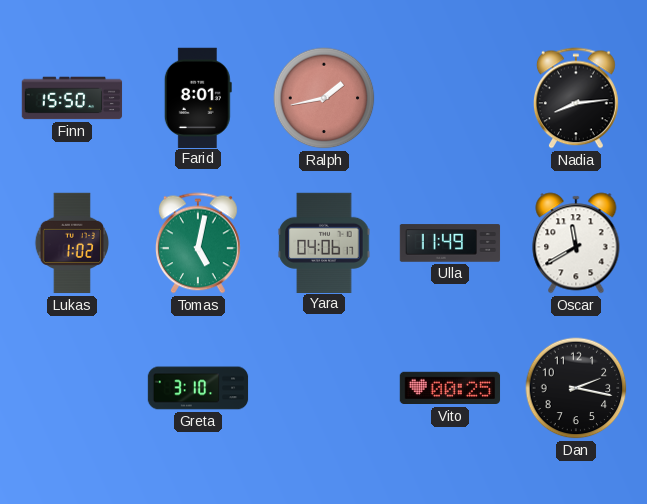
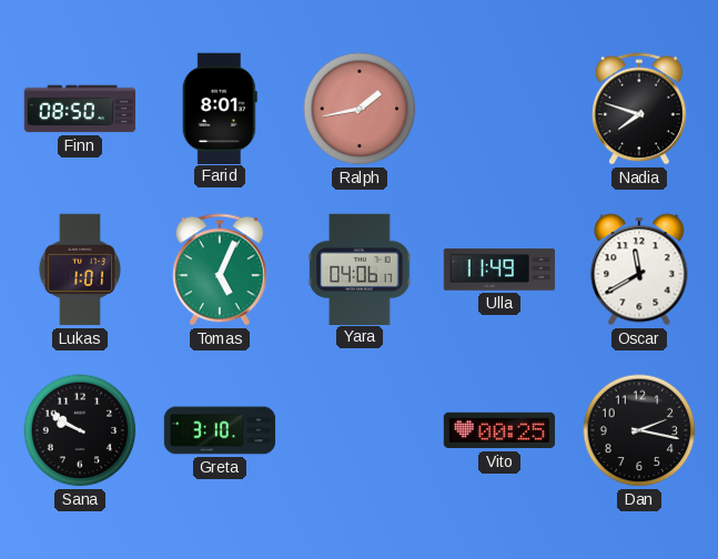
Finn: 15:50 -> 08:50 (80, 109)
Nadia: 8:14 -> 7:48 (640, 109)
Lukas: 1:02 -> 1:01 (80, 270)
Tomas: 5:02 -> 5:04 (221, 270)
Sana: none -> 9:50 (80, 430)
